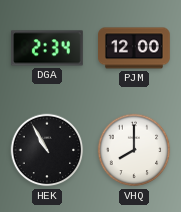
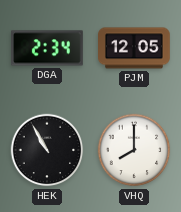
PJM: 12:00 -> 12:05 (135, 48)
